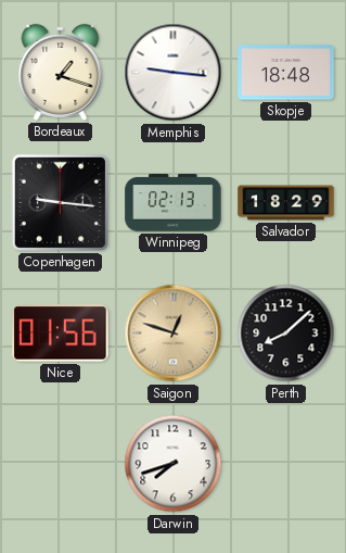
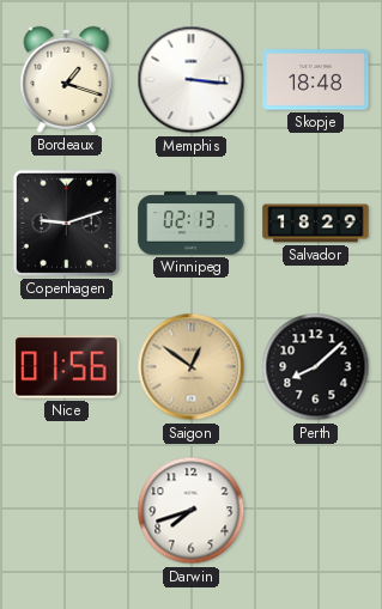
Memphis: 9:16 -> 3:16 (192, 80)
Copenhagen: 9:16 -> 9:12 (66, 223)
Saigon: 12:48 -> 12:51 (192, 367)
